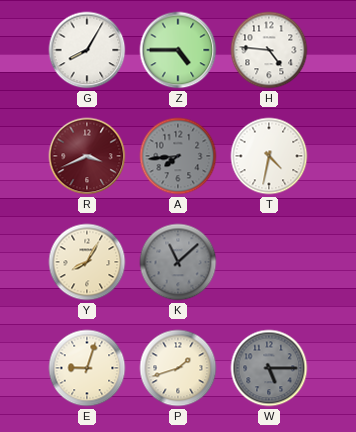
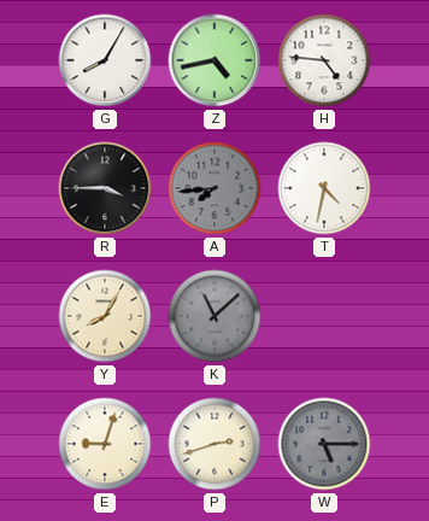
Z: 4:45 -> 4:43 (214, 60)
R: 3:41 -> 3:45 (105, 188)
R dial: burgundy -> black (105, 188)
P: 1:42 -> 2:42 (214, 444)
